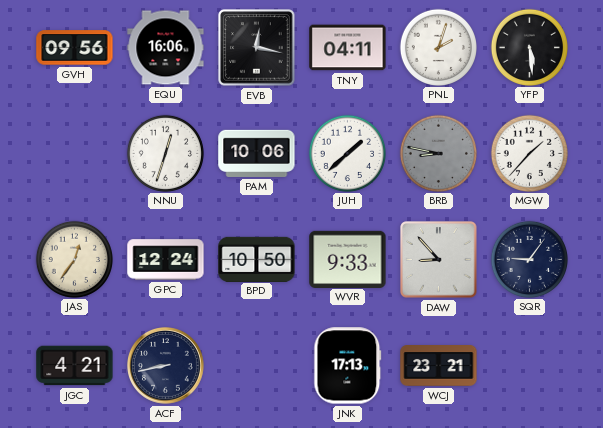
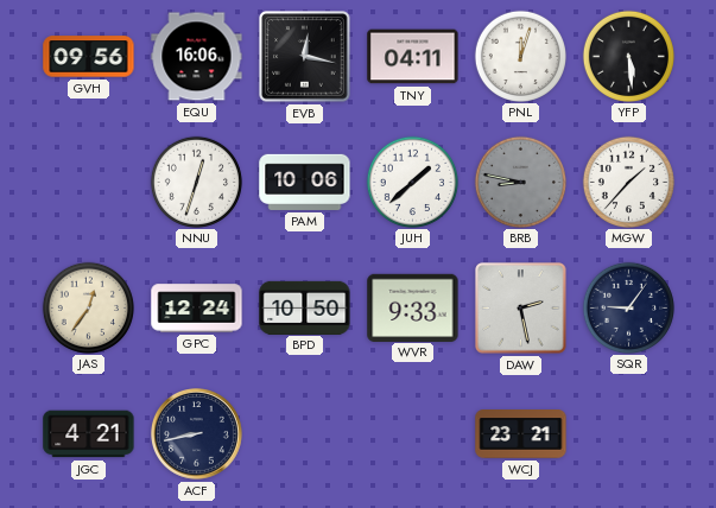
PNL: 2:03 -> 12:03 (520, 56)
DAW: 8:53 -> 2:28 (521, 309)
JNK: 17:13 -> none (348, 366)
